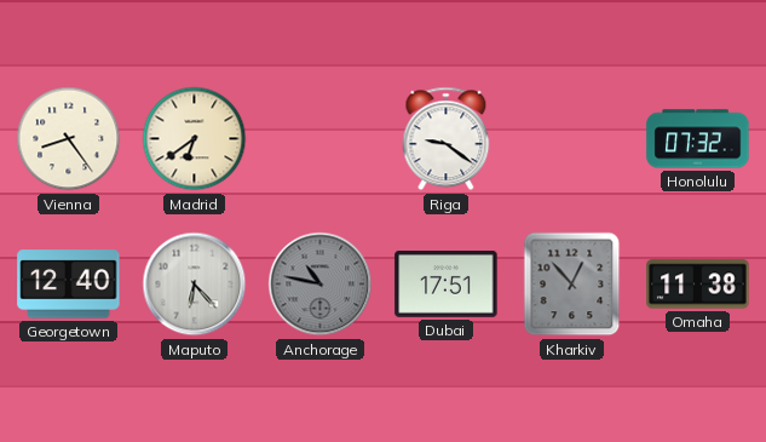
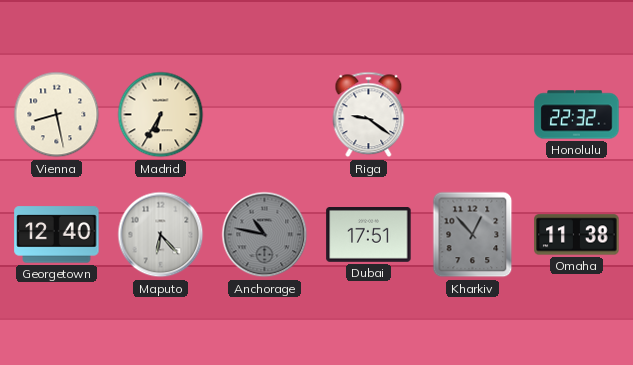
Vienna: 8:24 -> 8:28 (57, 115)
Madrid: 6:39 -> 6:35 (161, 115)
Honolulu: 07:32 -> 22:32 (577, 115)
